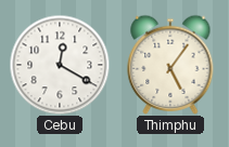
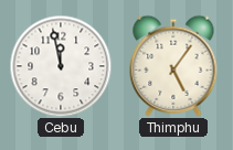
Cebu: 12:20 -> 11:58 (61, 66)
